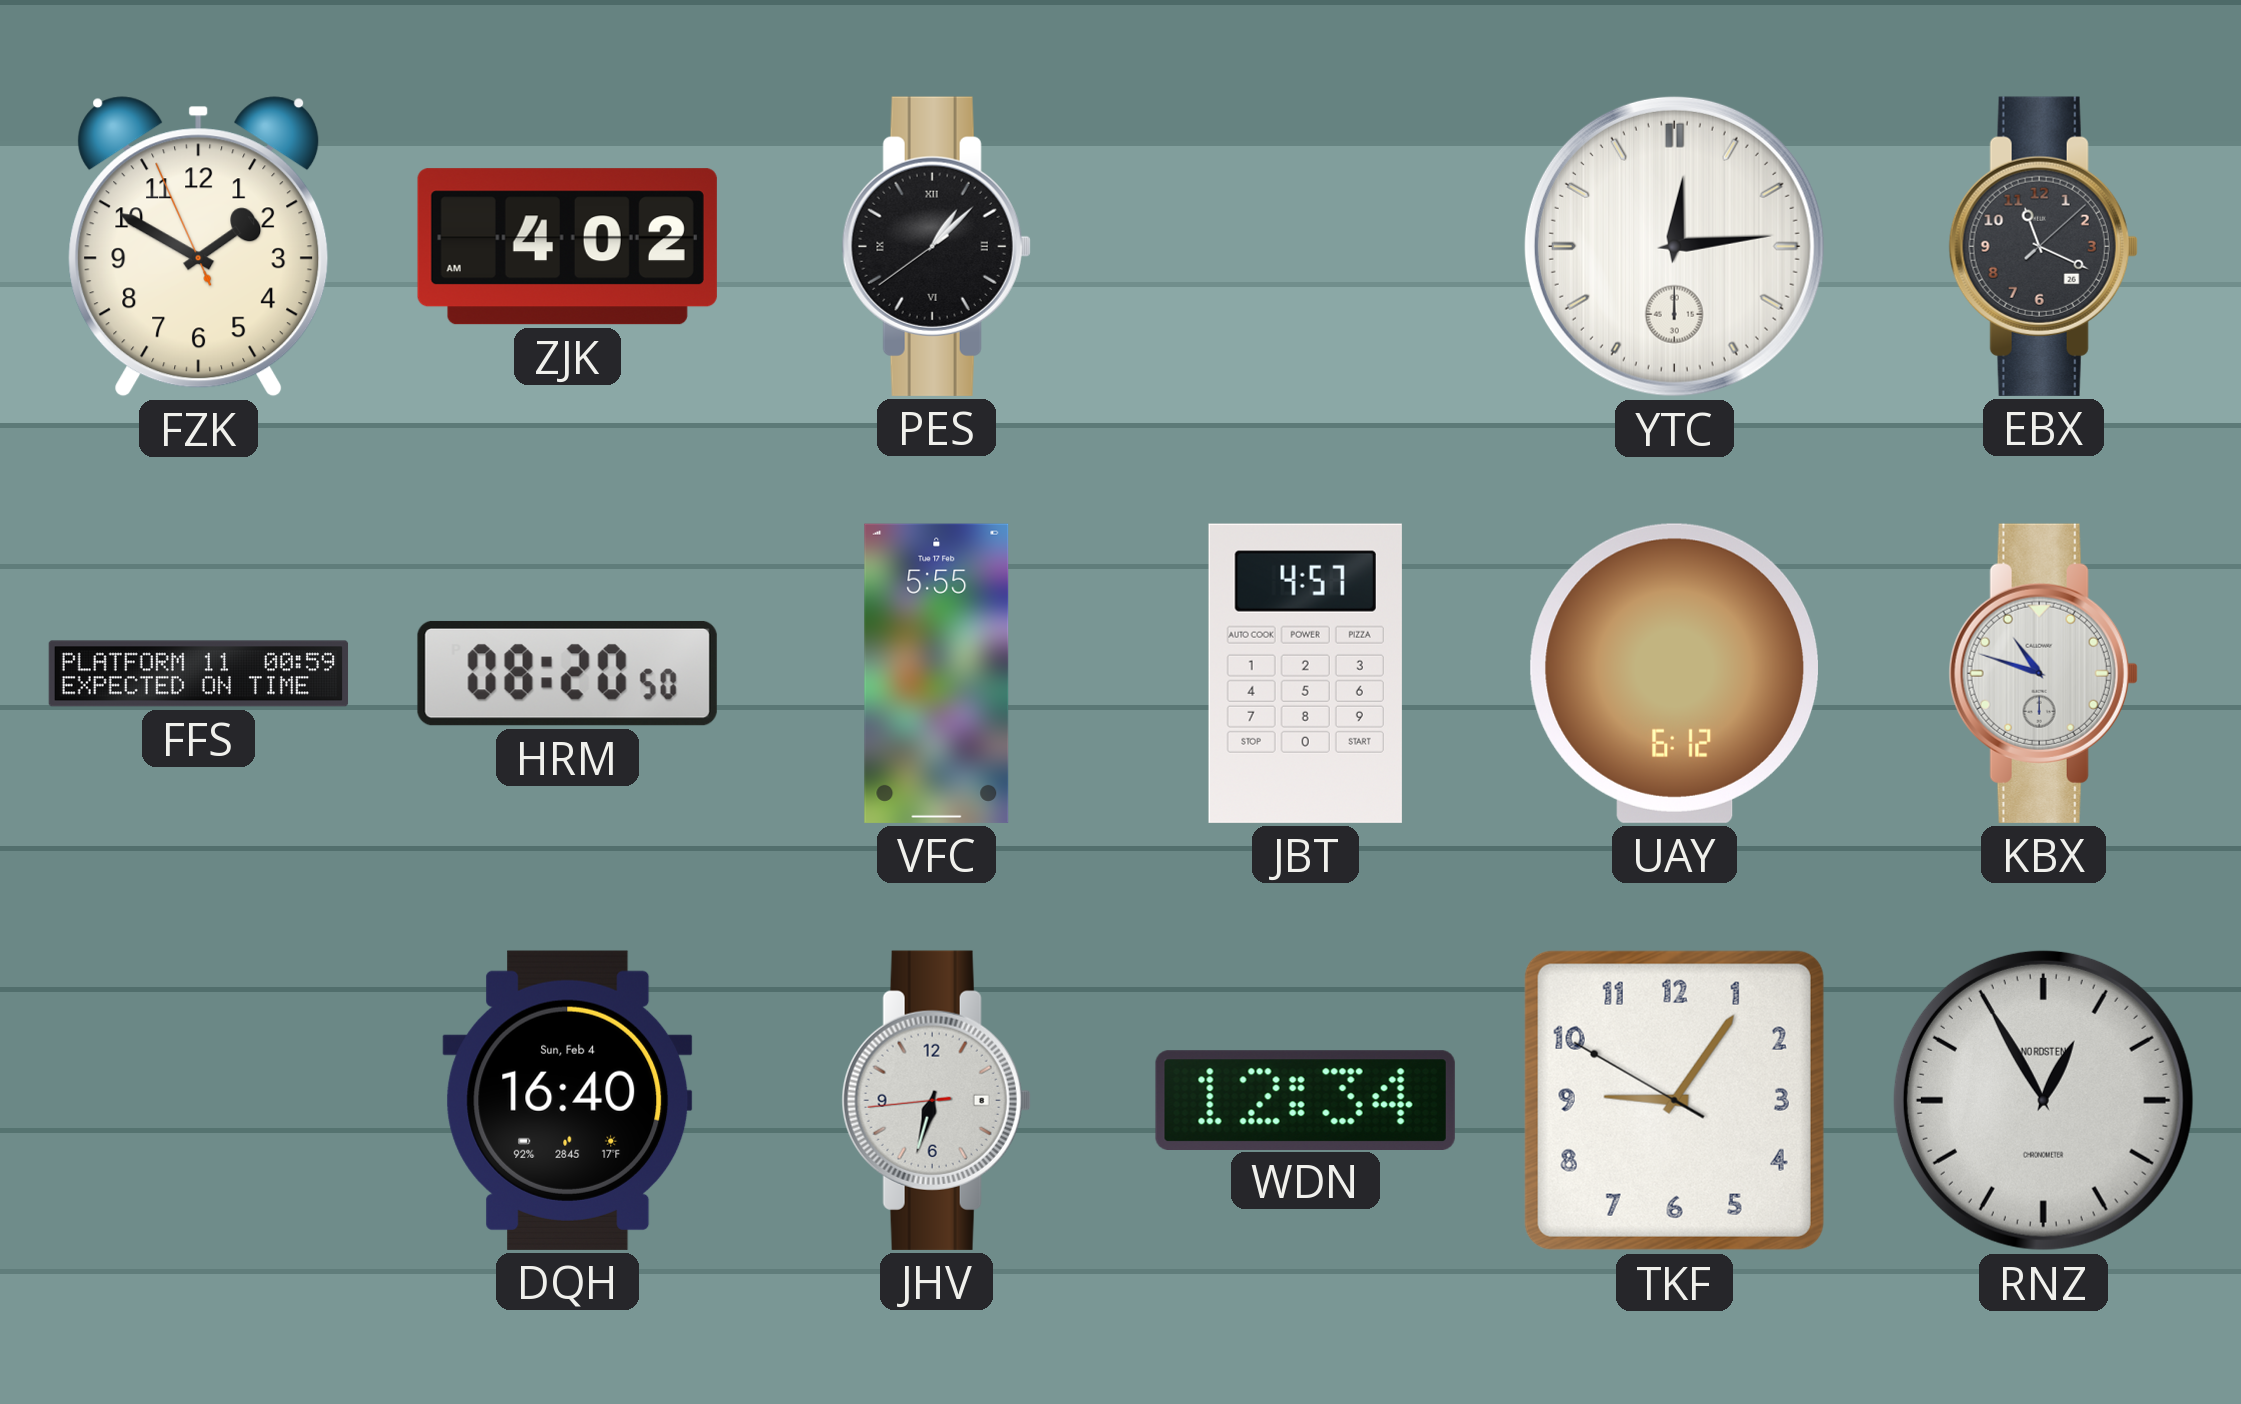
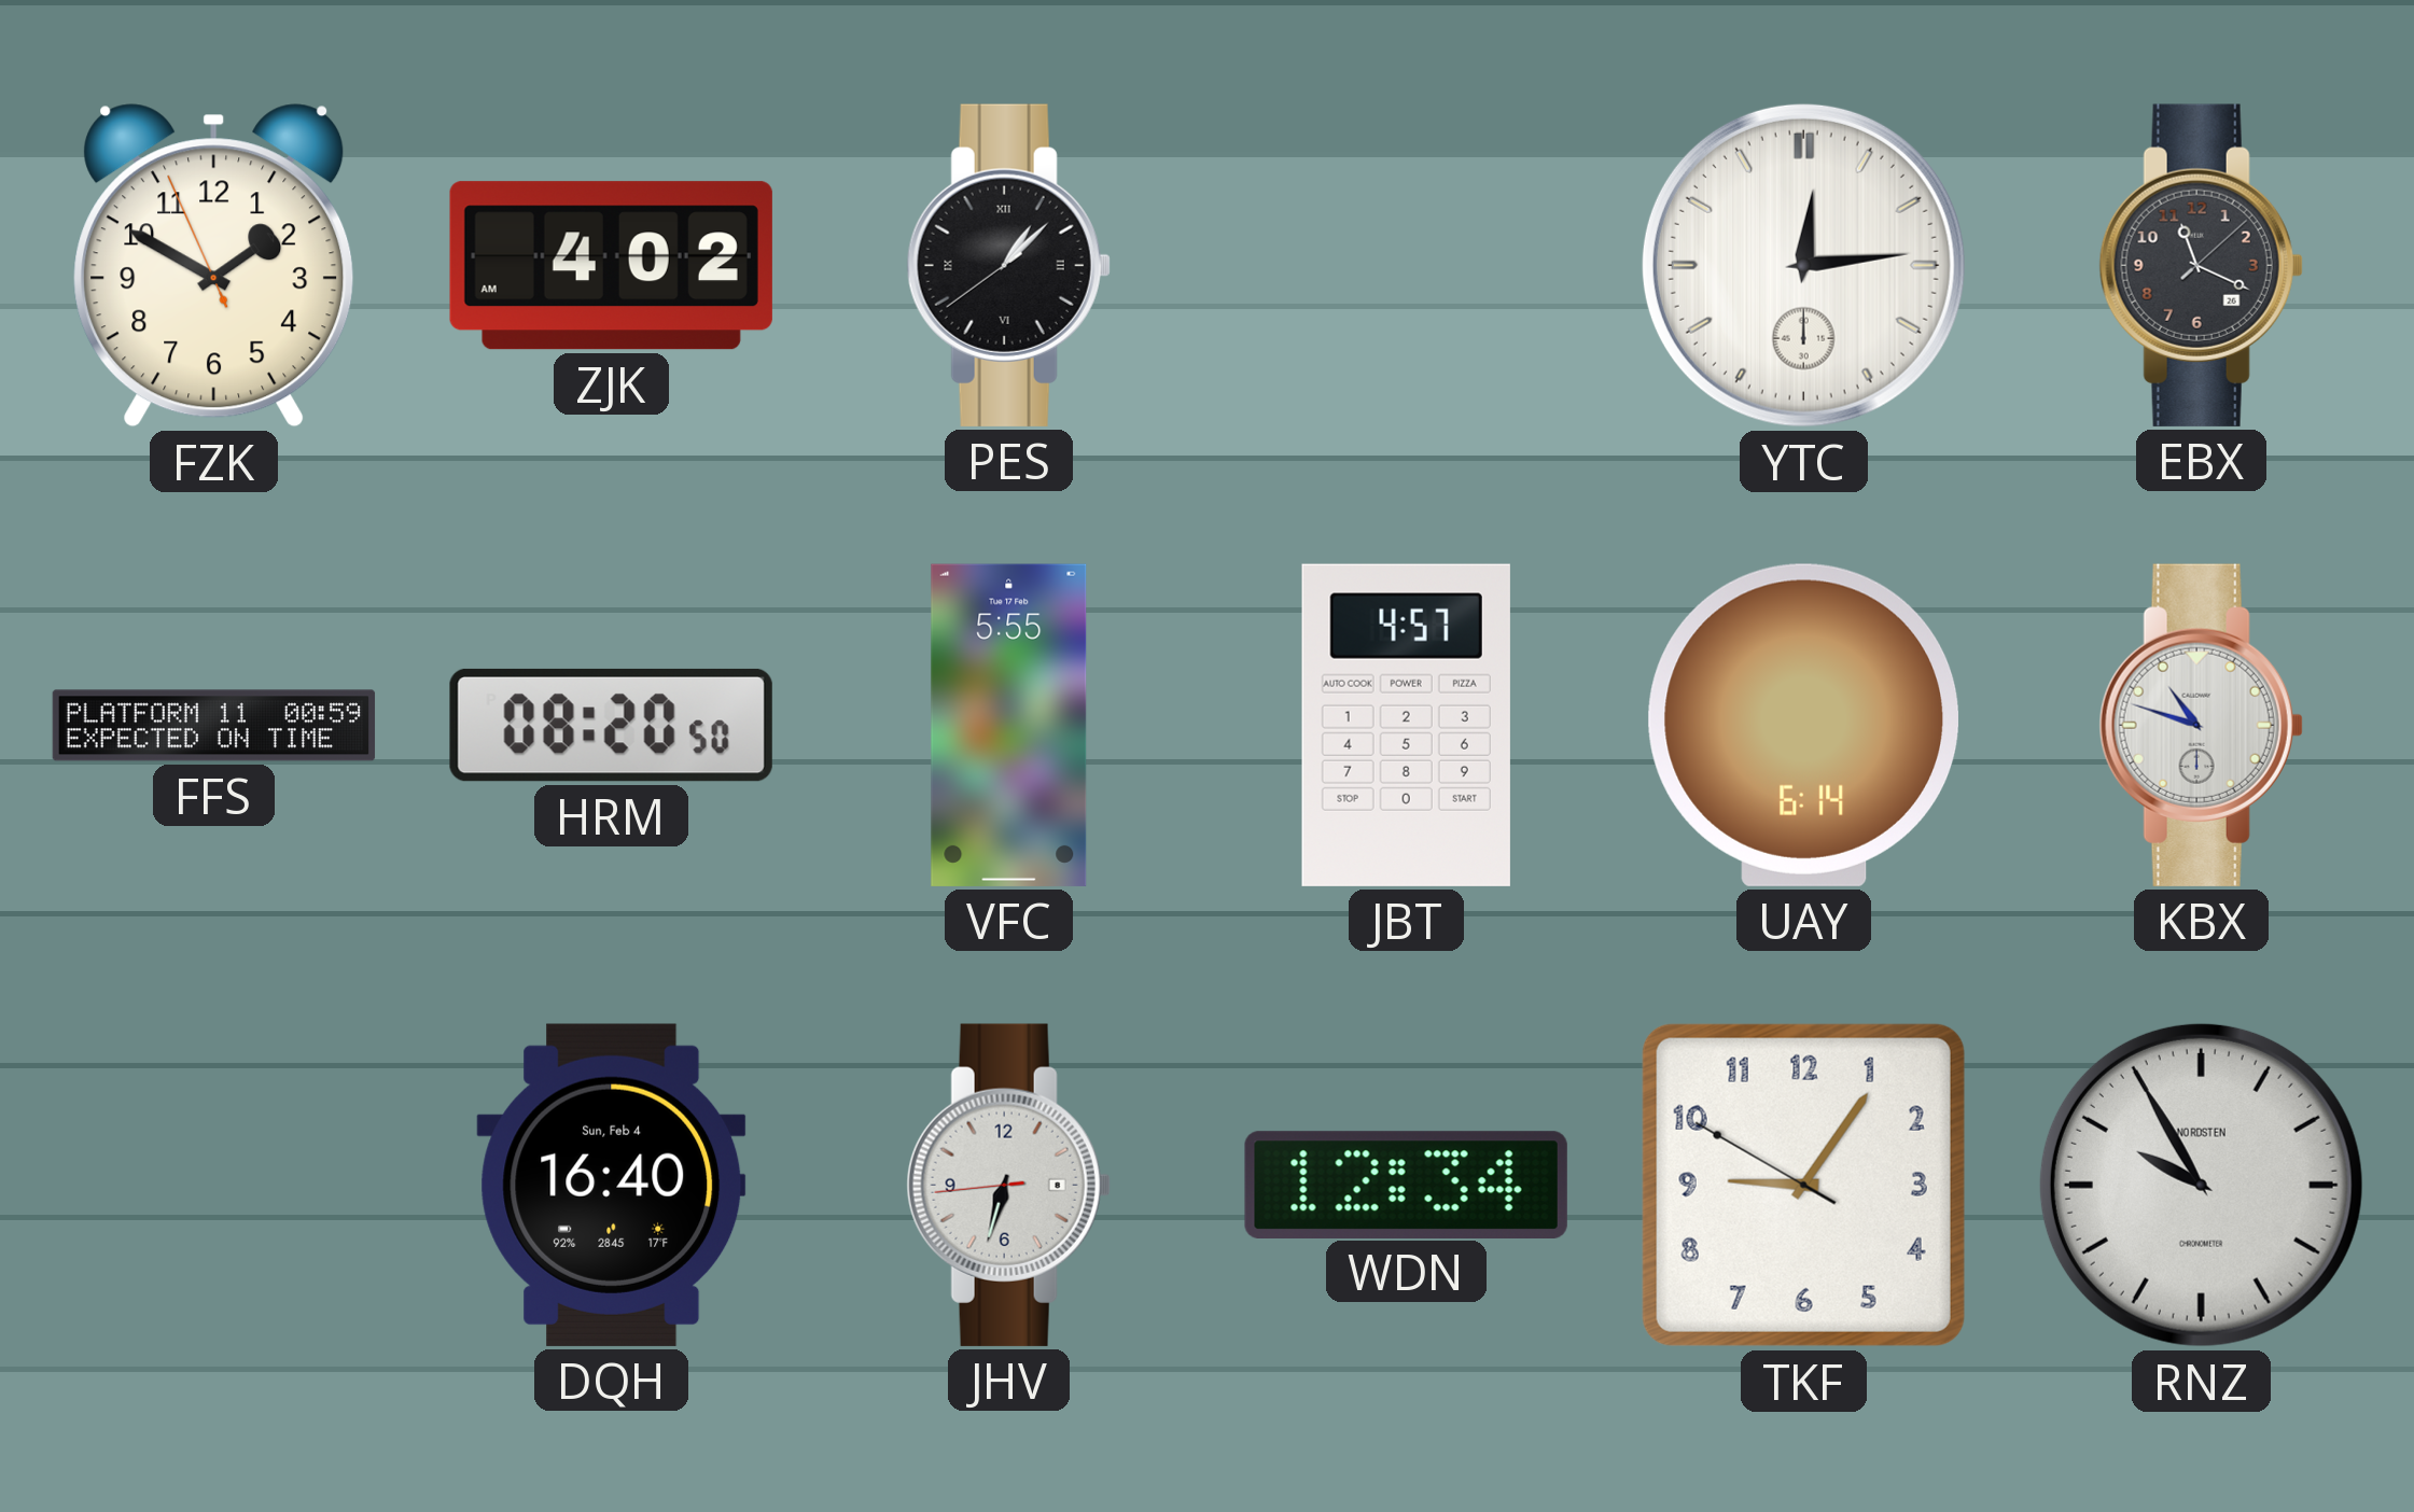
UAY: 6:12 -> 6:14 (1803, 725)
RNZ: 12:55 -> 9:55 (2201, 1185)
